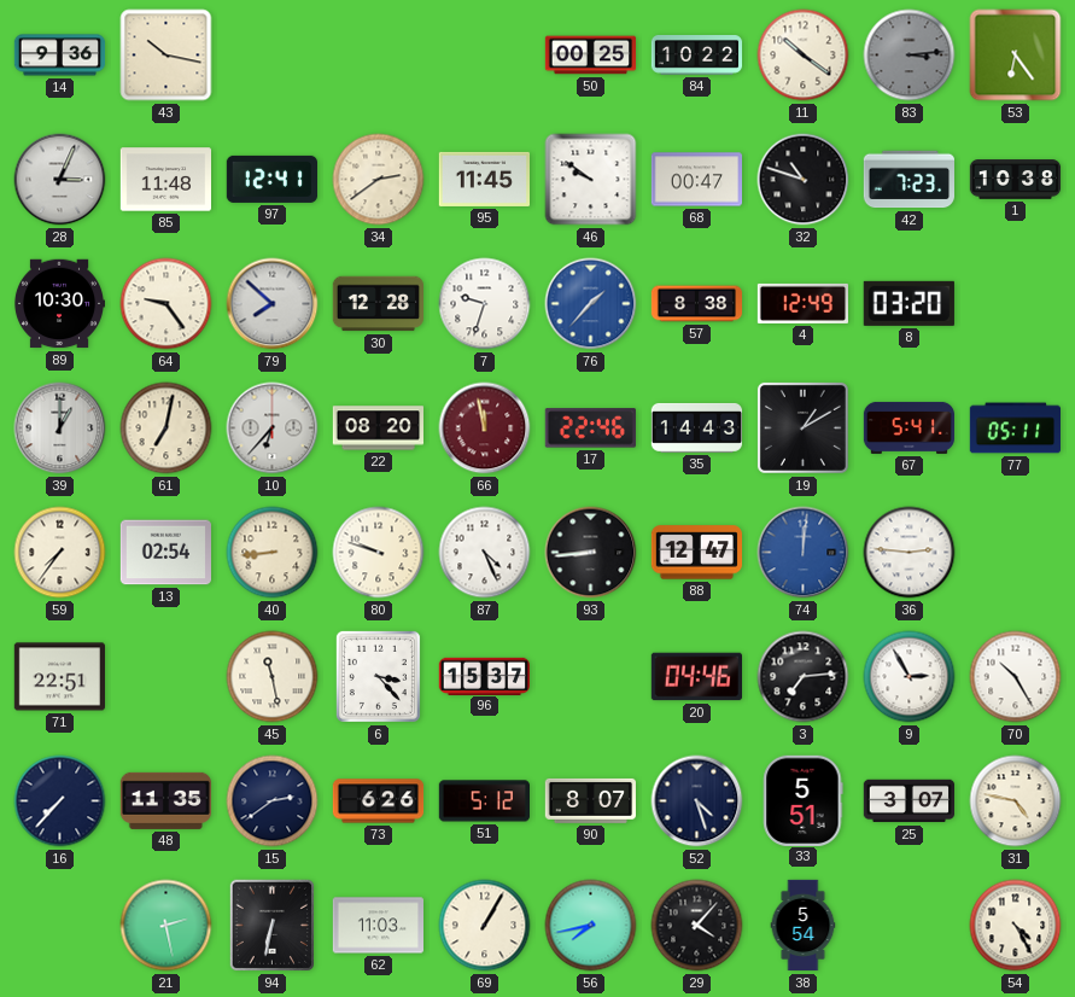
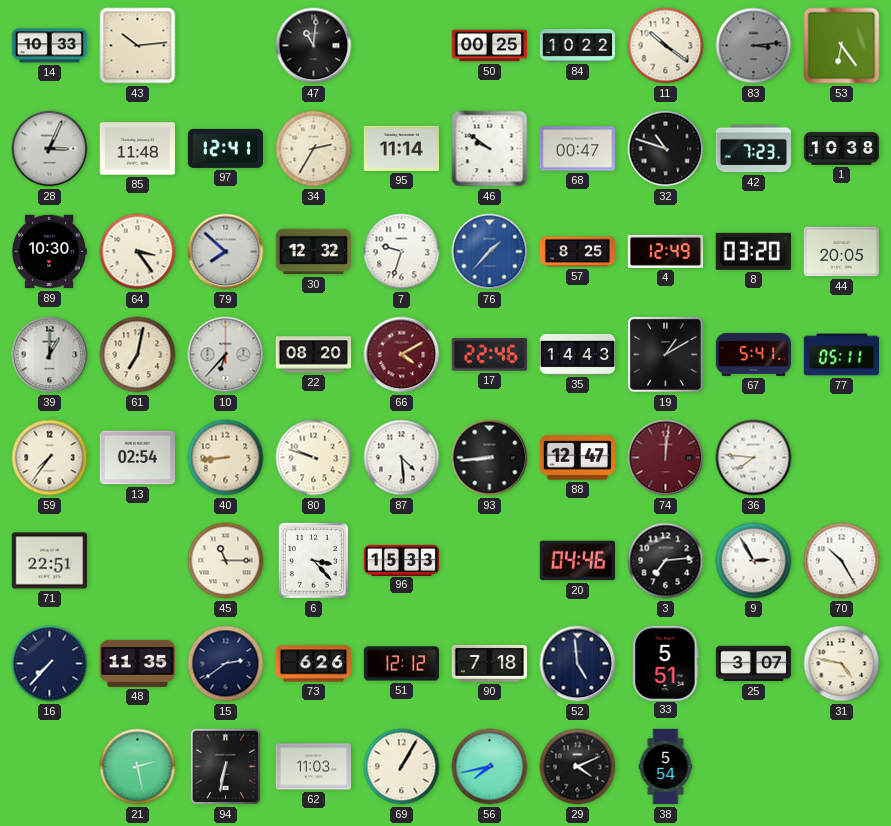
14: 9:36 -> 10:33 (50, 46)
43: 10:17 -> 10:14 (138, 46)
47: none -> 11:01 (314, 46)
34: 2:39 -> 2:35 (314, 149)
95: 11:45 -> 11:14 (401, 148)
64: 9:24 -> 3:24 (138, 252)
30: 12:28 -> 12:32 (313, 252)
57: 8:38 -> 8:25 (578, 252)
44: none -> 20:05 (841, 252)
66: 11:58 -> 4:10 (402, 355)
87: 4:26 -> 4:29 (402, 458)
74 dial: blue -> burgundy (666, 458)
36: 2:46 -> 7:46 (754, 458)
45: 11:28 -> 11:15 (226, 561)
96: 15:37 -> 15:33 (401, 560)
51: 5:12 -> 12:12 (401, 664)
90: 8:07 -> 7:18 (489, 663)
52: 4:27 -> 4:59 (578, 664)
29: 4:07 -> 4:11 (578, 767)
54: 4:25 -> none (1016, 926)
